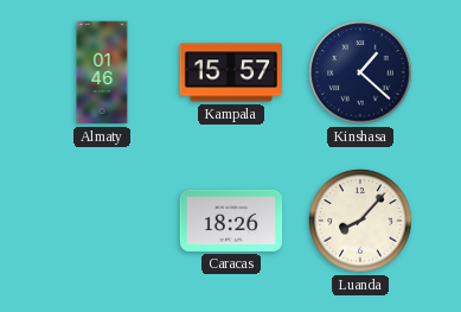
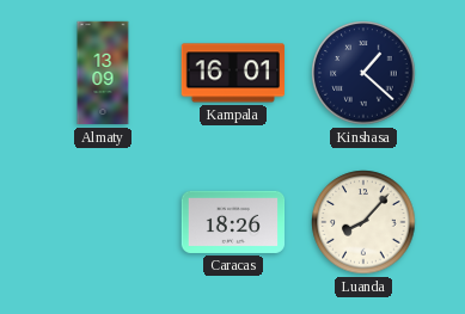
Almaty: 01:46 -> 13:09 (103, 73)
Kampala: 15:57 -> 16:01 (232, 73)
